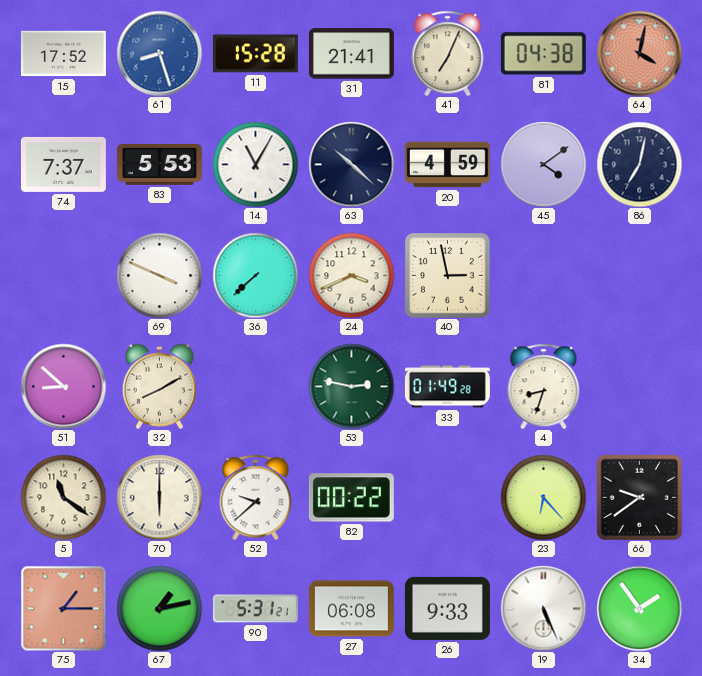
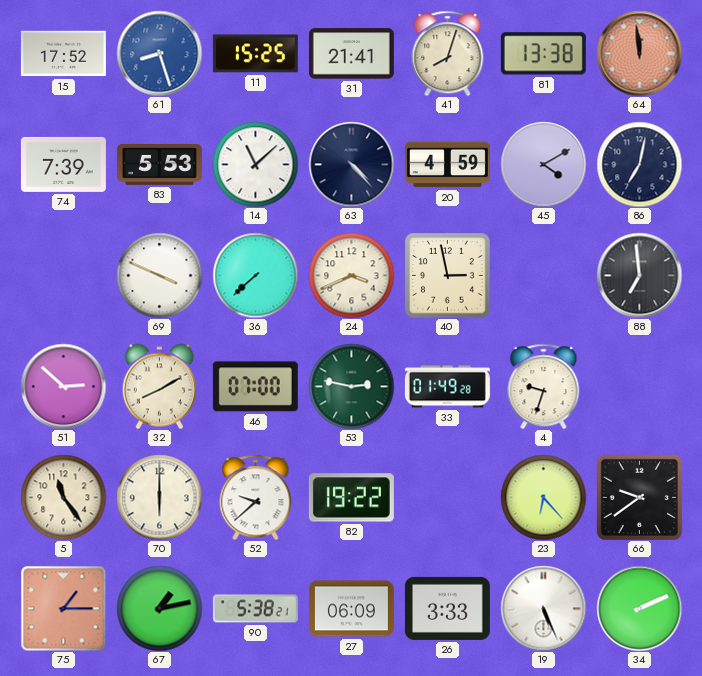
11: 15:28 -> 15:25 (255, 54)
41: 7:04 -> 8:03 (448, 53)
81: 04:38 -> 13:38 (543, 54)
64: 4:02 -> 11:59 (639, 53)
74: 7:37 -> 7:39 (63, 164)
14: 11:05 -> 11:08 (255, 164)
63: 10:22 -> 4:23 (351, 164)
45: 4:09 -> 4:10 (543, 164)
88: none -> 6:59 (639, 275)
51: 8:52 -> 2:52 (63, 386)
46: none -> 07:00 (255, 387)
4: 8:33 -> 9:33 (544, 386)
5: 11:21 -> 11:24 (63, 497)
82: 00:22 -> 19:22 (351, 498)
90: 5:31 -> 5:38 (255, 609)
27: 06:08 -> 06:09 (351, 609)
26: 9:33 -> 3:33 (447, 608)
34: 1:54 -> 2:11 (639, 608)
